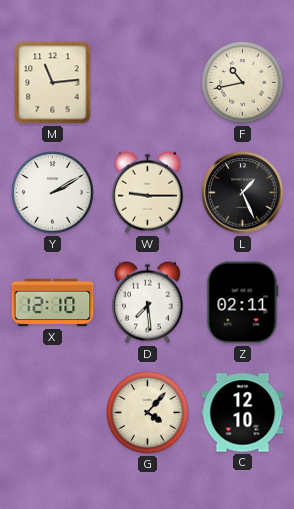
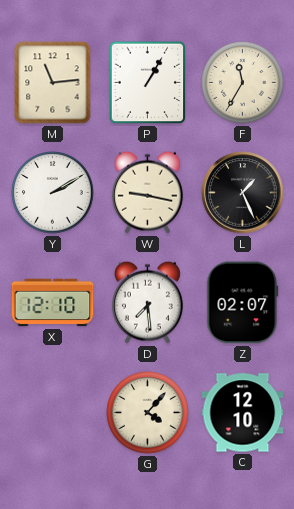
P: none -> 1:05 (148, 83)
F: 10:43 -> 11:35 (243, 83)
W: 9:15 -> 9:17 (147, 192)
Z: 02:11 -> 02:07 (243, 303)
